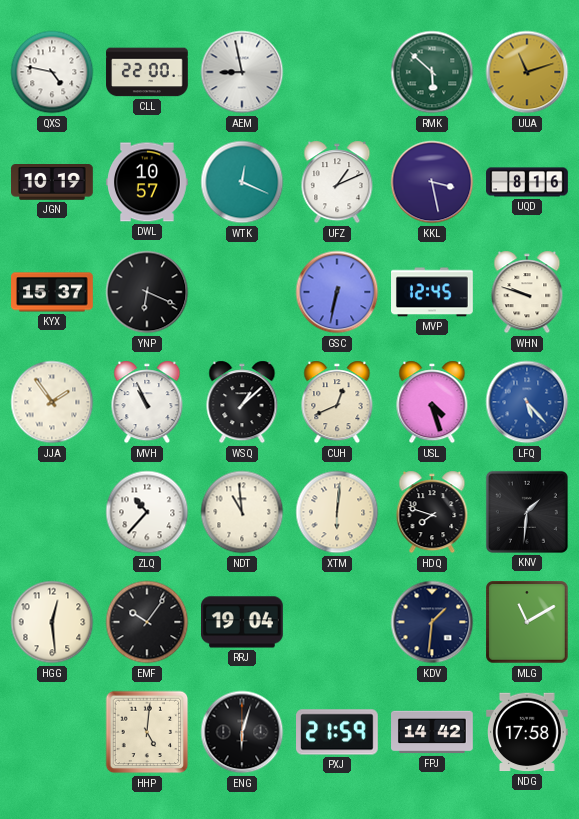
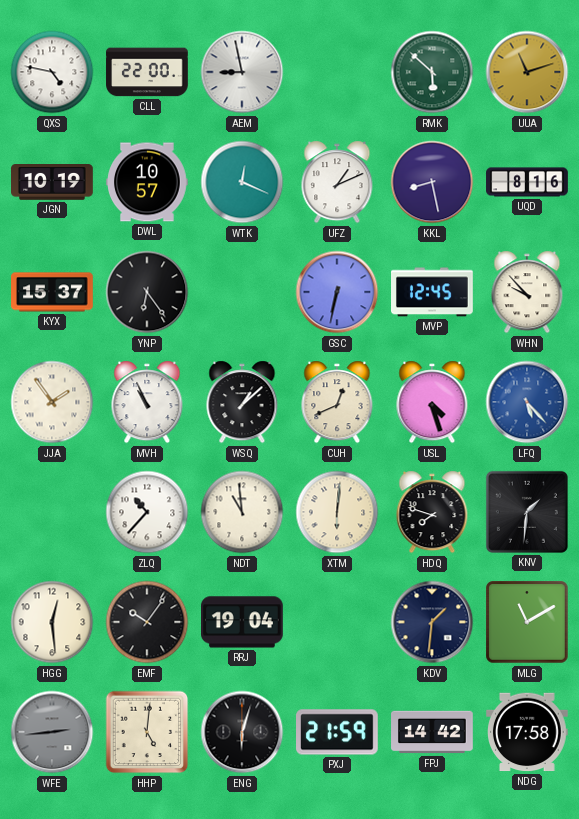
KKL: 3:28 -> 8:28 (432, 182)
YNP: 6:19 -> 6:24 (147, 292)
WHN: 9:48 -> 9:53 (527, 292)
WFE: none -> 2:44 (52, 732)
